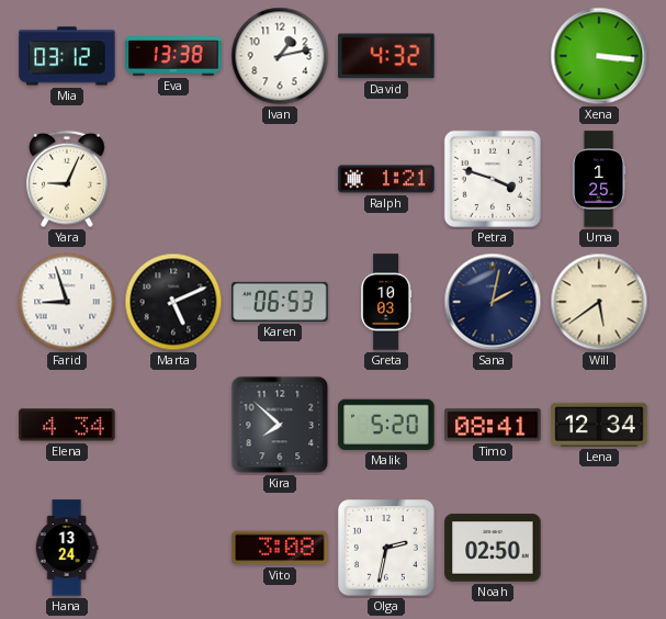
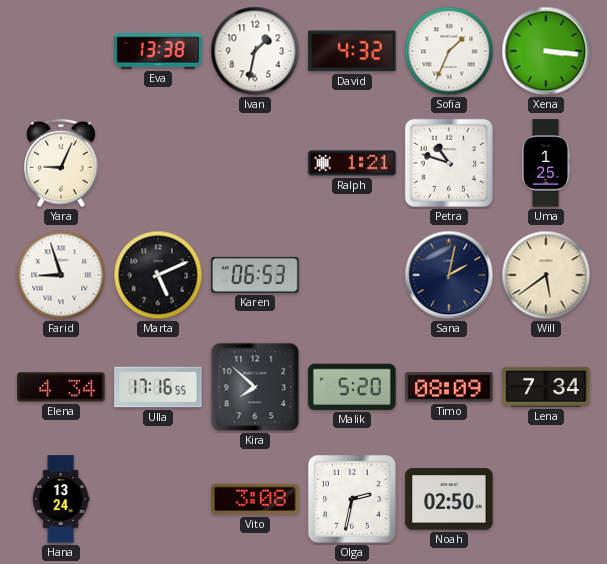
Mia: 03:12 -> none (67, 56)
Ivan: 1:13 -> 1:32 (255, 51)
Sofia: none -> 1:34 (449, 51)
Petra: 3:48 -> 10:48 (449, 163)
Greta: 10:03 -> none (386, 302)
Ulla: none -> 17:16 (158, 387)
Timo: 08:41 -> 08:09 (449, 387)
Lena: 12:34 -> 7:34 (546, 387)
